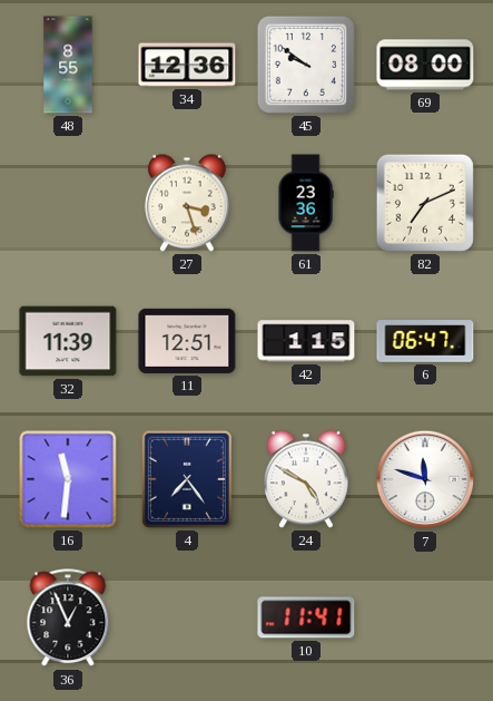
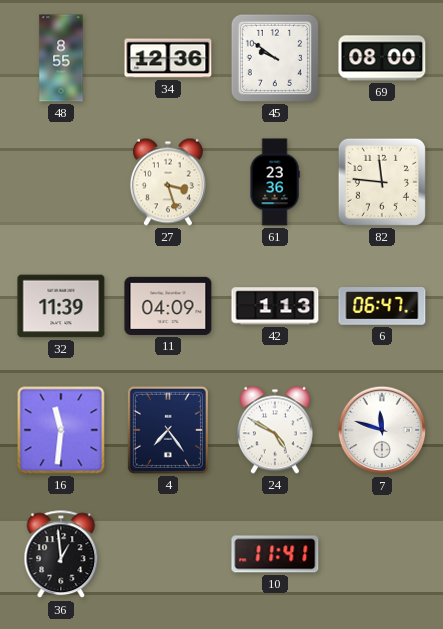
82: 7:11 -> 11:46 (382, 182)
11: 12:51 -> 04:09 (168, 306)
42: 1:15 -> 1:13 (275, 306)
36: 12:56 -> 12:59 (61, 555)
